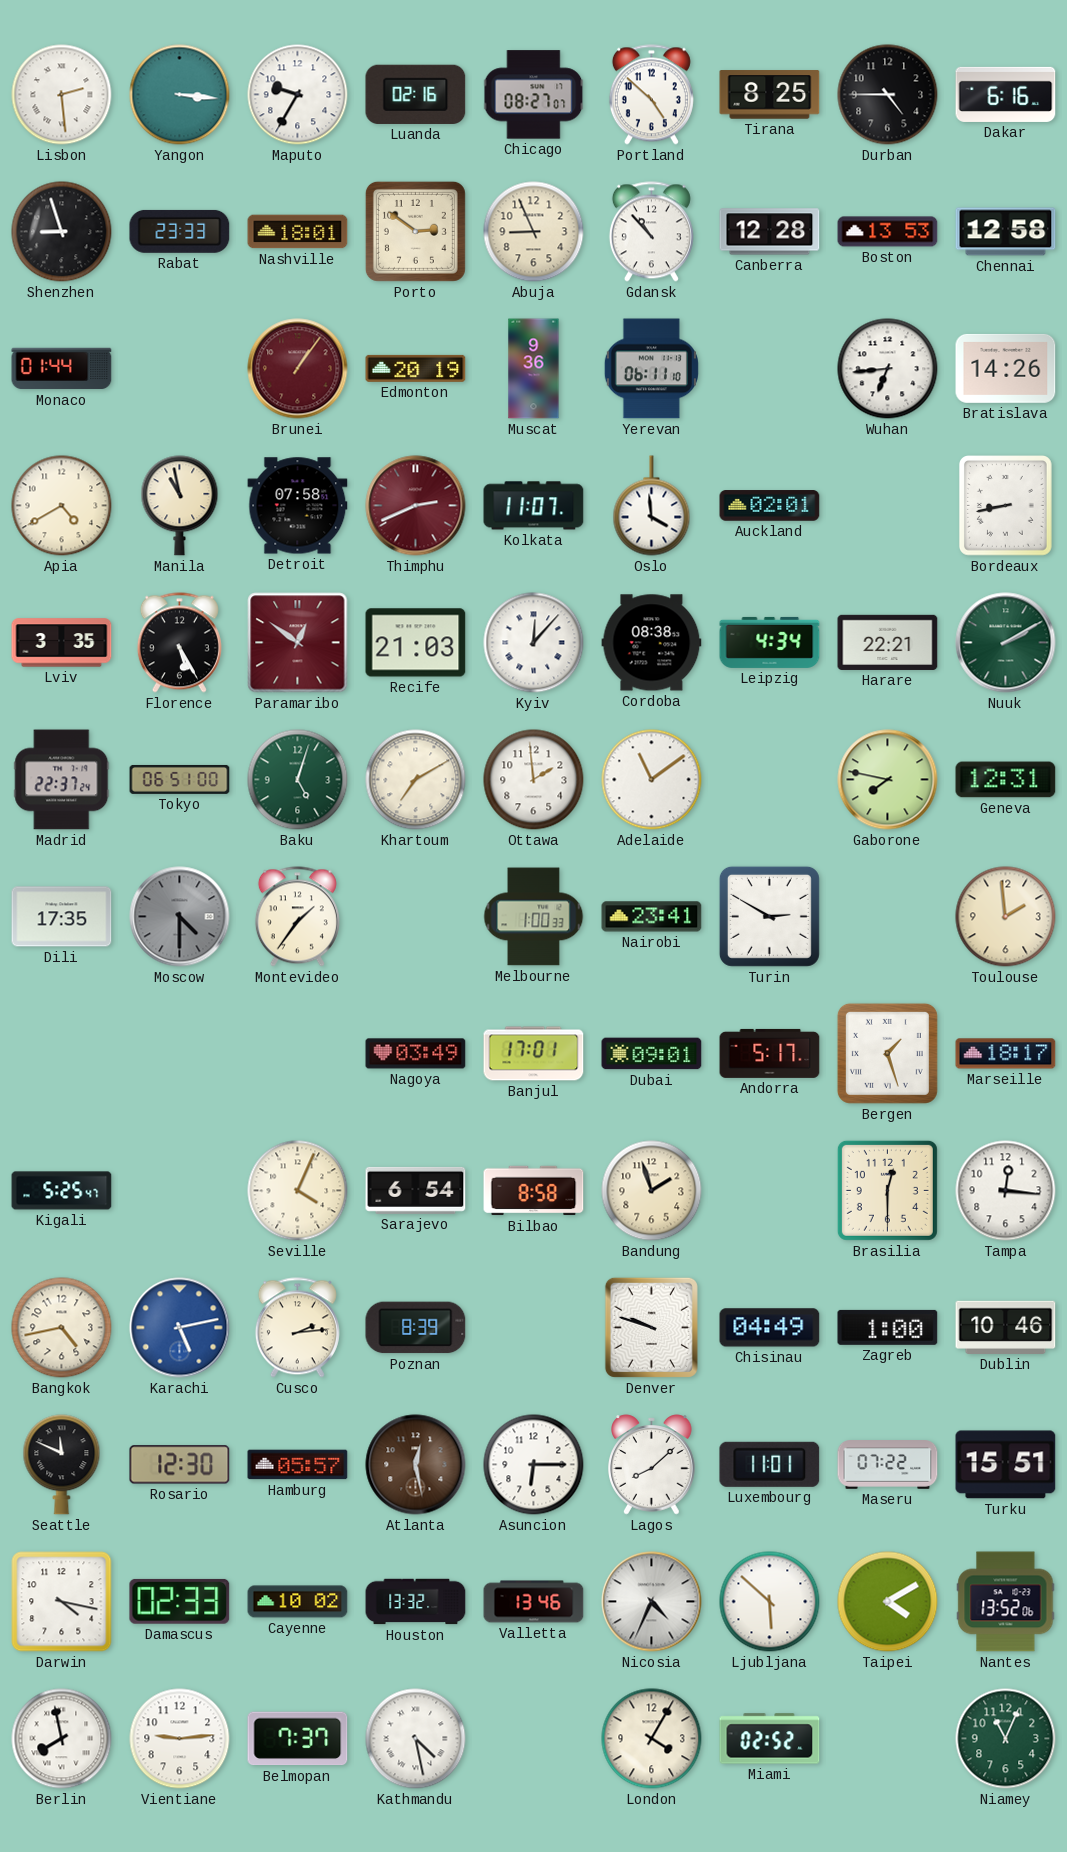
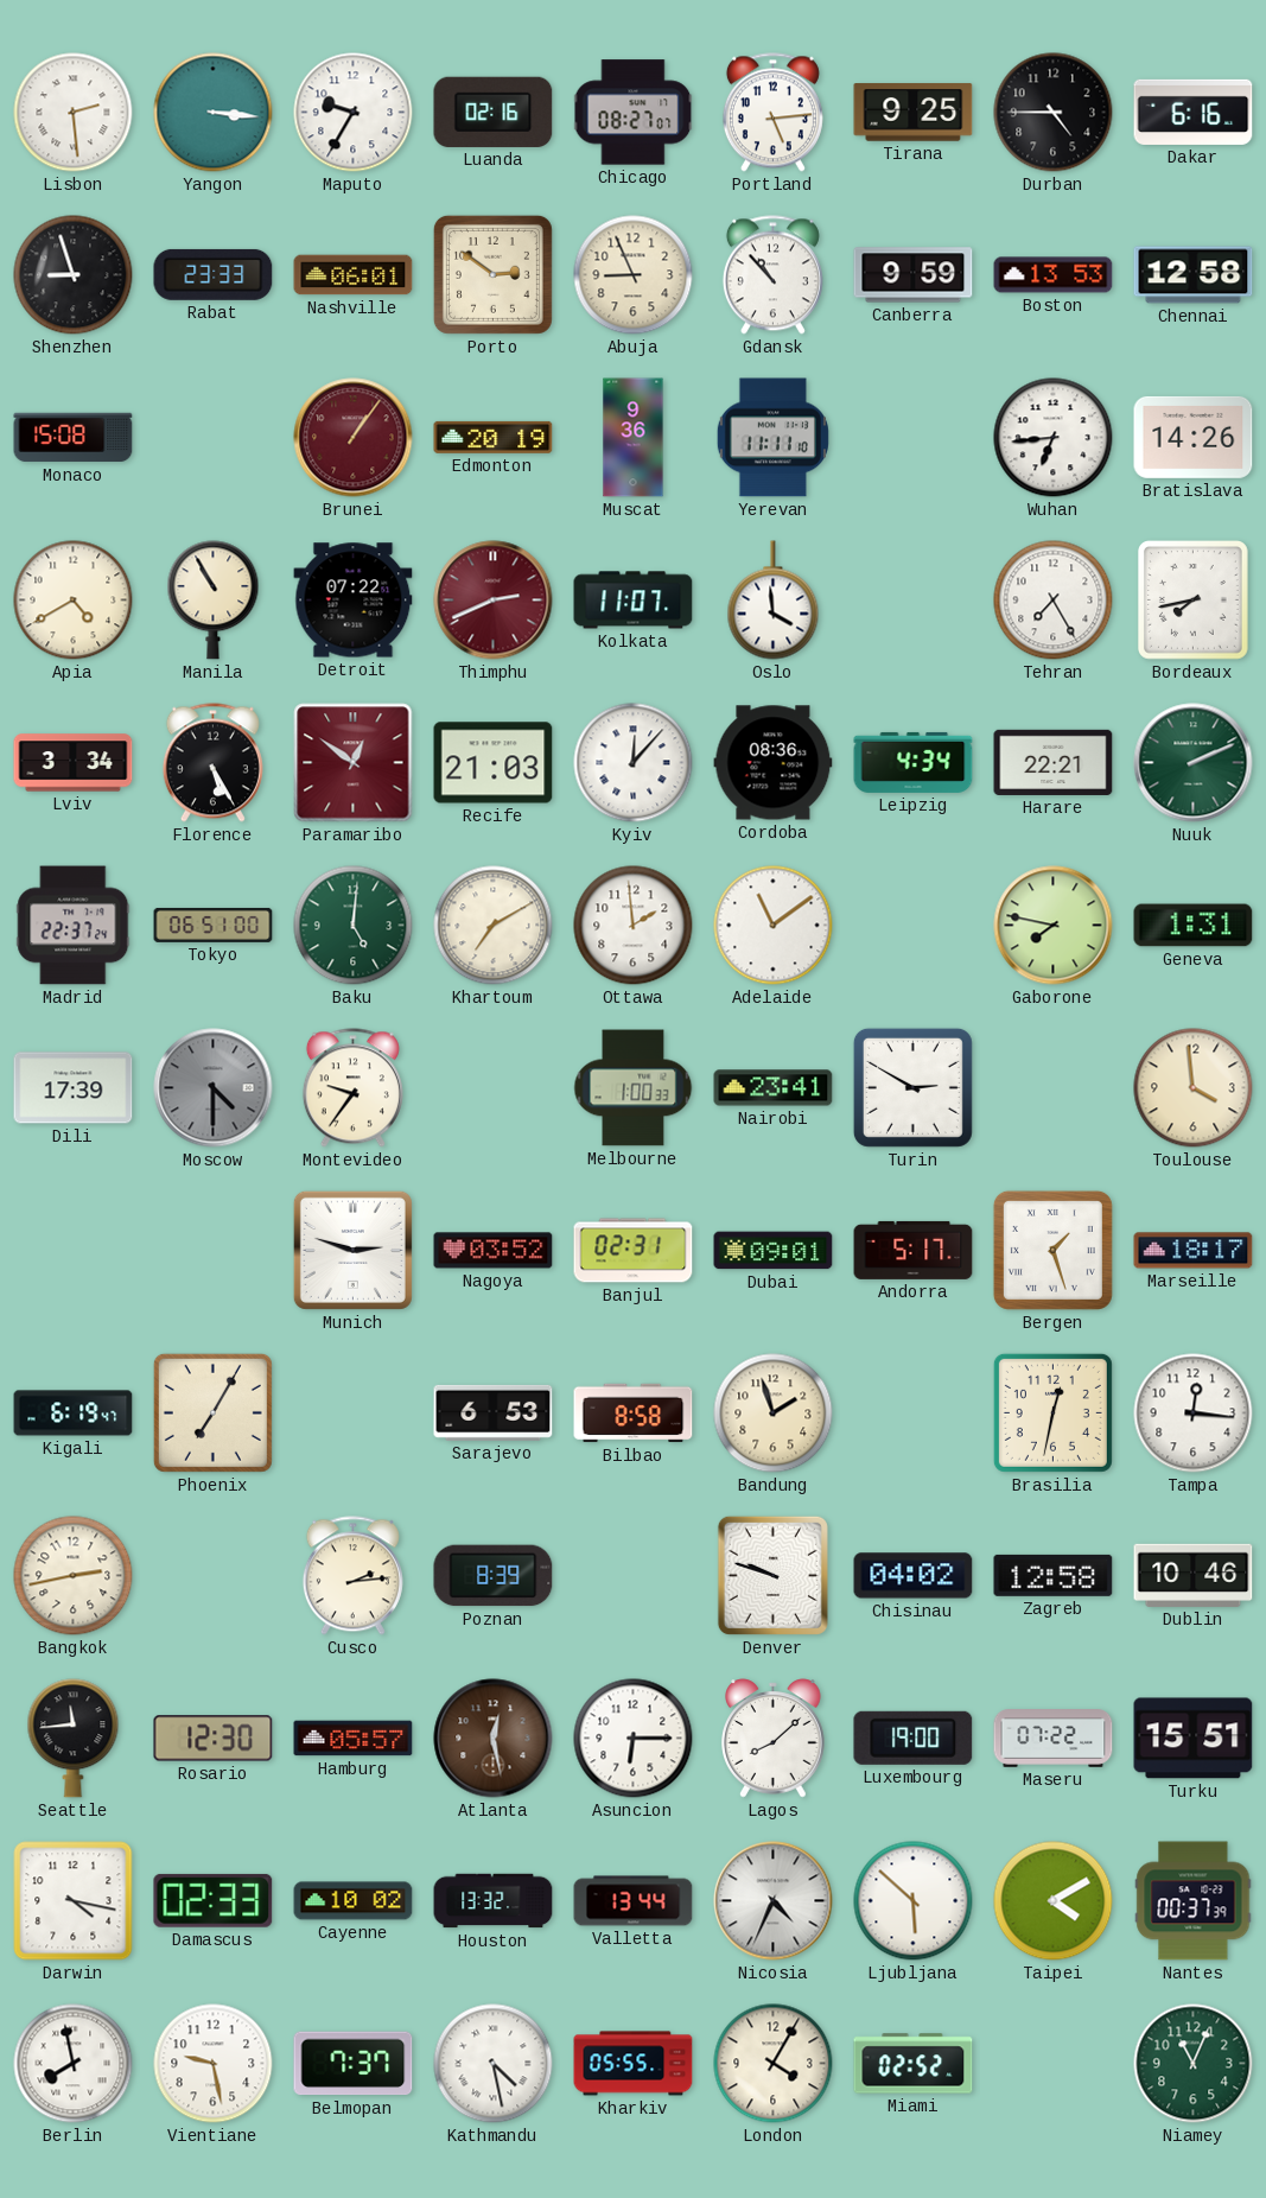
Portland: 4:52 -> 5:14 (772, 113)
Tirana: 8:25 -> 9:25 (914, 113)
Nashville: 18:01 -> 06:01 (354, 275)
Canberra: 12:28 -> 9:59 (914, 275)
Monaco: 01:44 -> 15:08 (74, 438)
Yerevan: 06:11 -> 11:11 (772, 438)
Manila: 10:58 -> 10:55 (214, 601)
Detroit: 07:58 -> 07:22 (354, 601)
Auckland: 02:01 -> none (770, 506)
Tehran: none -> 7:25 (1054, 601)
Bordeaux: 8:43 -> 7:43 (1194, 601)
Lviv: 3:35 -> 3:34 (74, 763)
Cordoba: 08:38 -> 08:36 (774, 763)
Nuuk: 2:10 -> 2:11 (1194, 763)
Baku: 5:03 -> 5:01 (354, 926)
Geneva: 12:31 -> 1:31 (1194, 926)
Dili: 17:35 -> 17:39 (74, 1088)
Montevideo: 1:36 -> 9:36 (352, 1088)
Toulouse: 1:59 -> 3:59 (1194, 1088)
Munich: none -> 2:48 (352, 1250)
Nagoya: 03:49 -> 03:52 (494, 1251)
Banjul: 17:01 -> 02:31 (634, 1251)
Kigali: 5:25 -> 6:19 (74, 1414)
Phoenix: none -> 7:05 (212, 1412)
Seville: 4:04 -> none (298, 1191)
Sarajevo: 6:54 -> 6:53 (494, 1412)
Brasilia: 12:30 -> 12:32 (1052, 1412)
Bangkok: 4:43 -> 2:43 (74, 1576)
Karachi: 5:13 -> none (180, 1328)
Chisinau: 04:49 -> 04:02 (914, 1576)
Zagreb: 1:00 -> 12:58 (1054, 1575)
Seattle: 11:49 -> 11:44 (74, 1739)
Luxembourg: 11:01 -> 19:00 (914, 1738)
Valletta: 13:46 -> 13:44 (634, 1901)
Nantes: 13:52 -> 00:37 (1194, 1901)
Vientiane: 9:14 -> 9:28 (214, 2064)
Kharkiv: none -> 05:55 (634, 2064)
